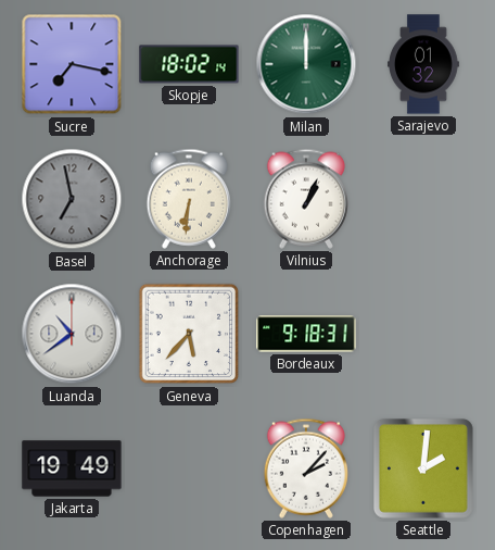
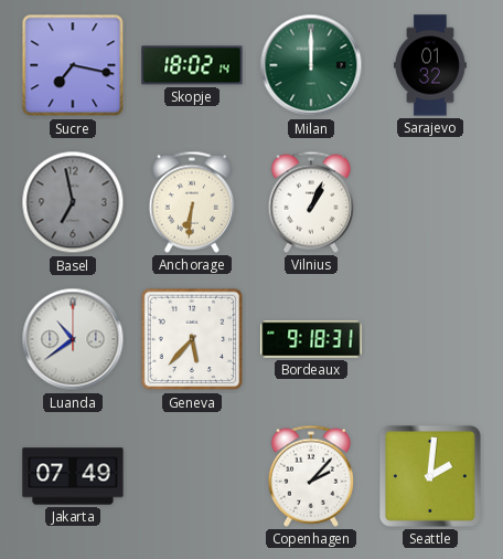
Jakarta: 19:49 -> 07:49 (73, 476)
